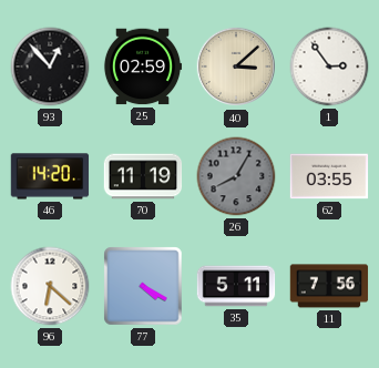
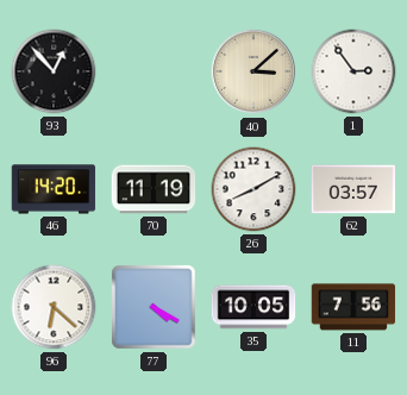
25: 02:59 -> none (143, 67)
26: 8:05 -> 8:10 (253, 189)
26 dial: grey -> white (253, 189)
62: 03:55 -> 03:57 (353, 189)
35: 5:11 -> 10:05 (253, 307)
